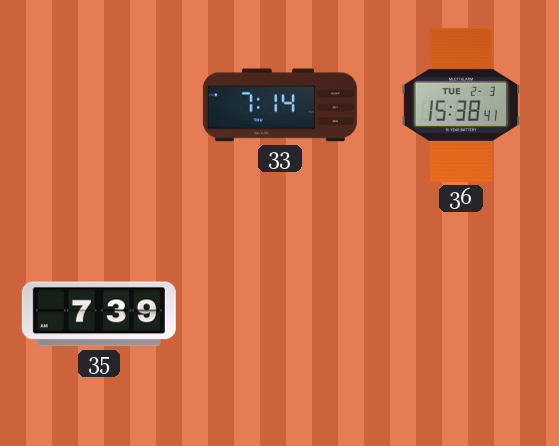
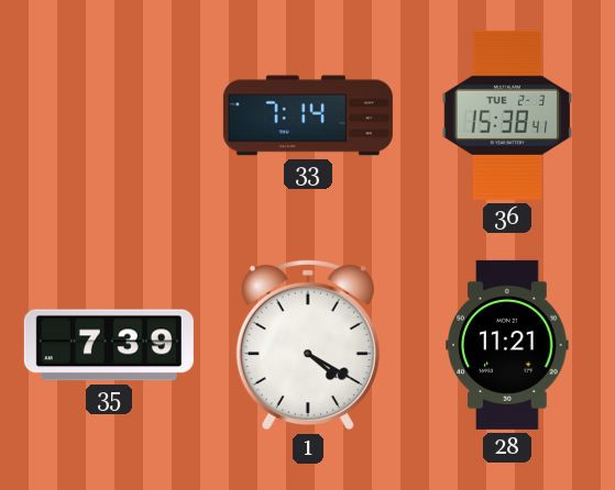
1: none -> 4:20 (308, 345)
28: none -> 11:21 (507, 345)
